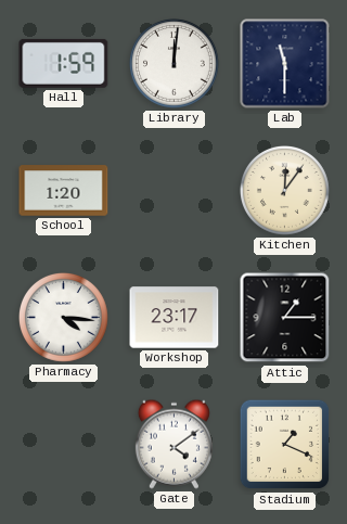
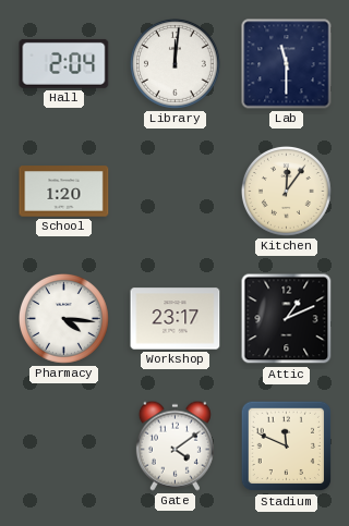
Hall: 1:59 -> 2:04 (64, 63)
Attic: 1:15 -> 1:11 (287, 319)
Stadium: 1:19 -> 11:49 (287, 447)
